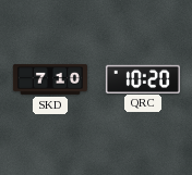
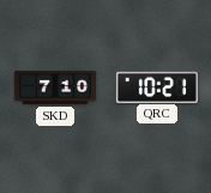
QRC: 10:20 -> 10:21 (157, 86)
